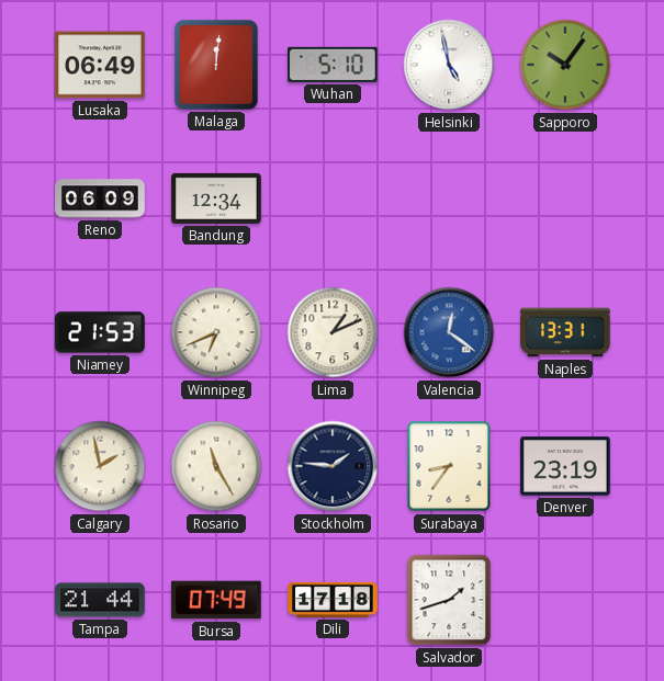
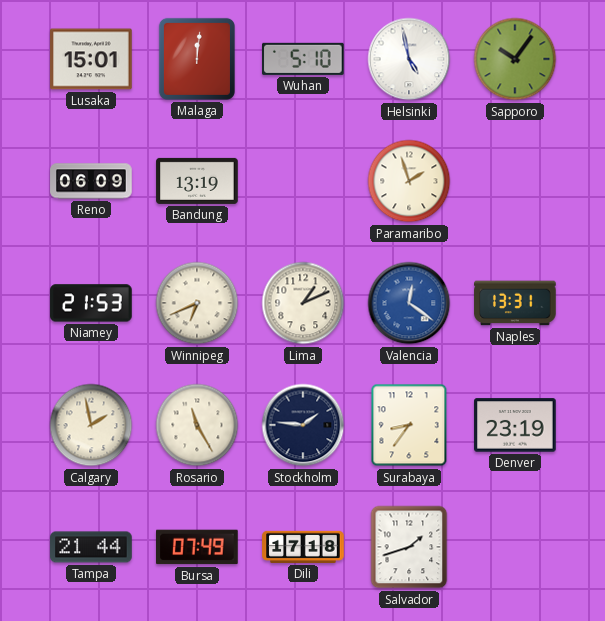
Lusaka: 06:49 -> 15:01 (91, 59)
Bandung: 12:34 -> 13:19 (197, 181)
Paramaribo: none -> 1:57 (409, 181)
